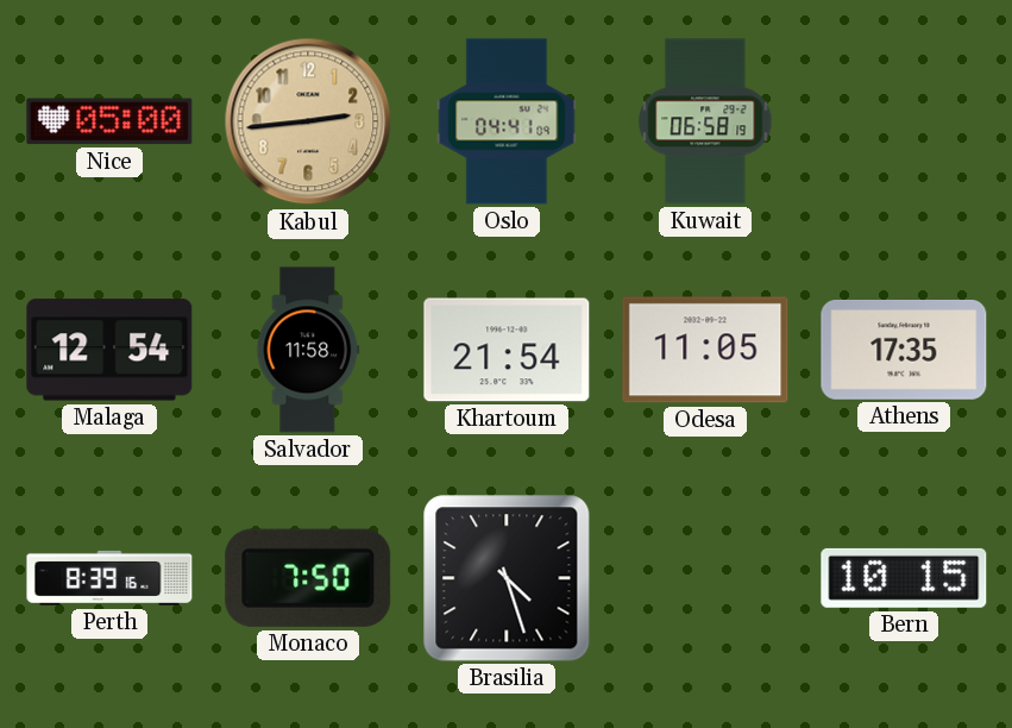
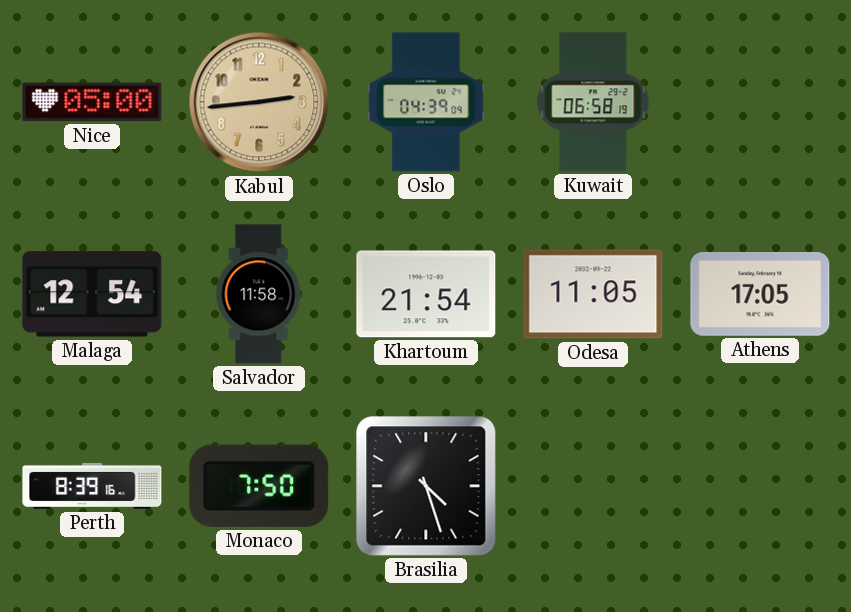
Oslo: 04:41 -> 04:39 (426, 102)
Athens: 17:35 -> 17:05 (760, 295)
Bern: 10:15 -> none (904, 578)
